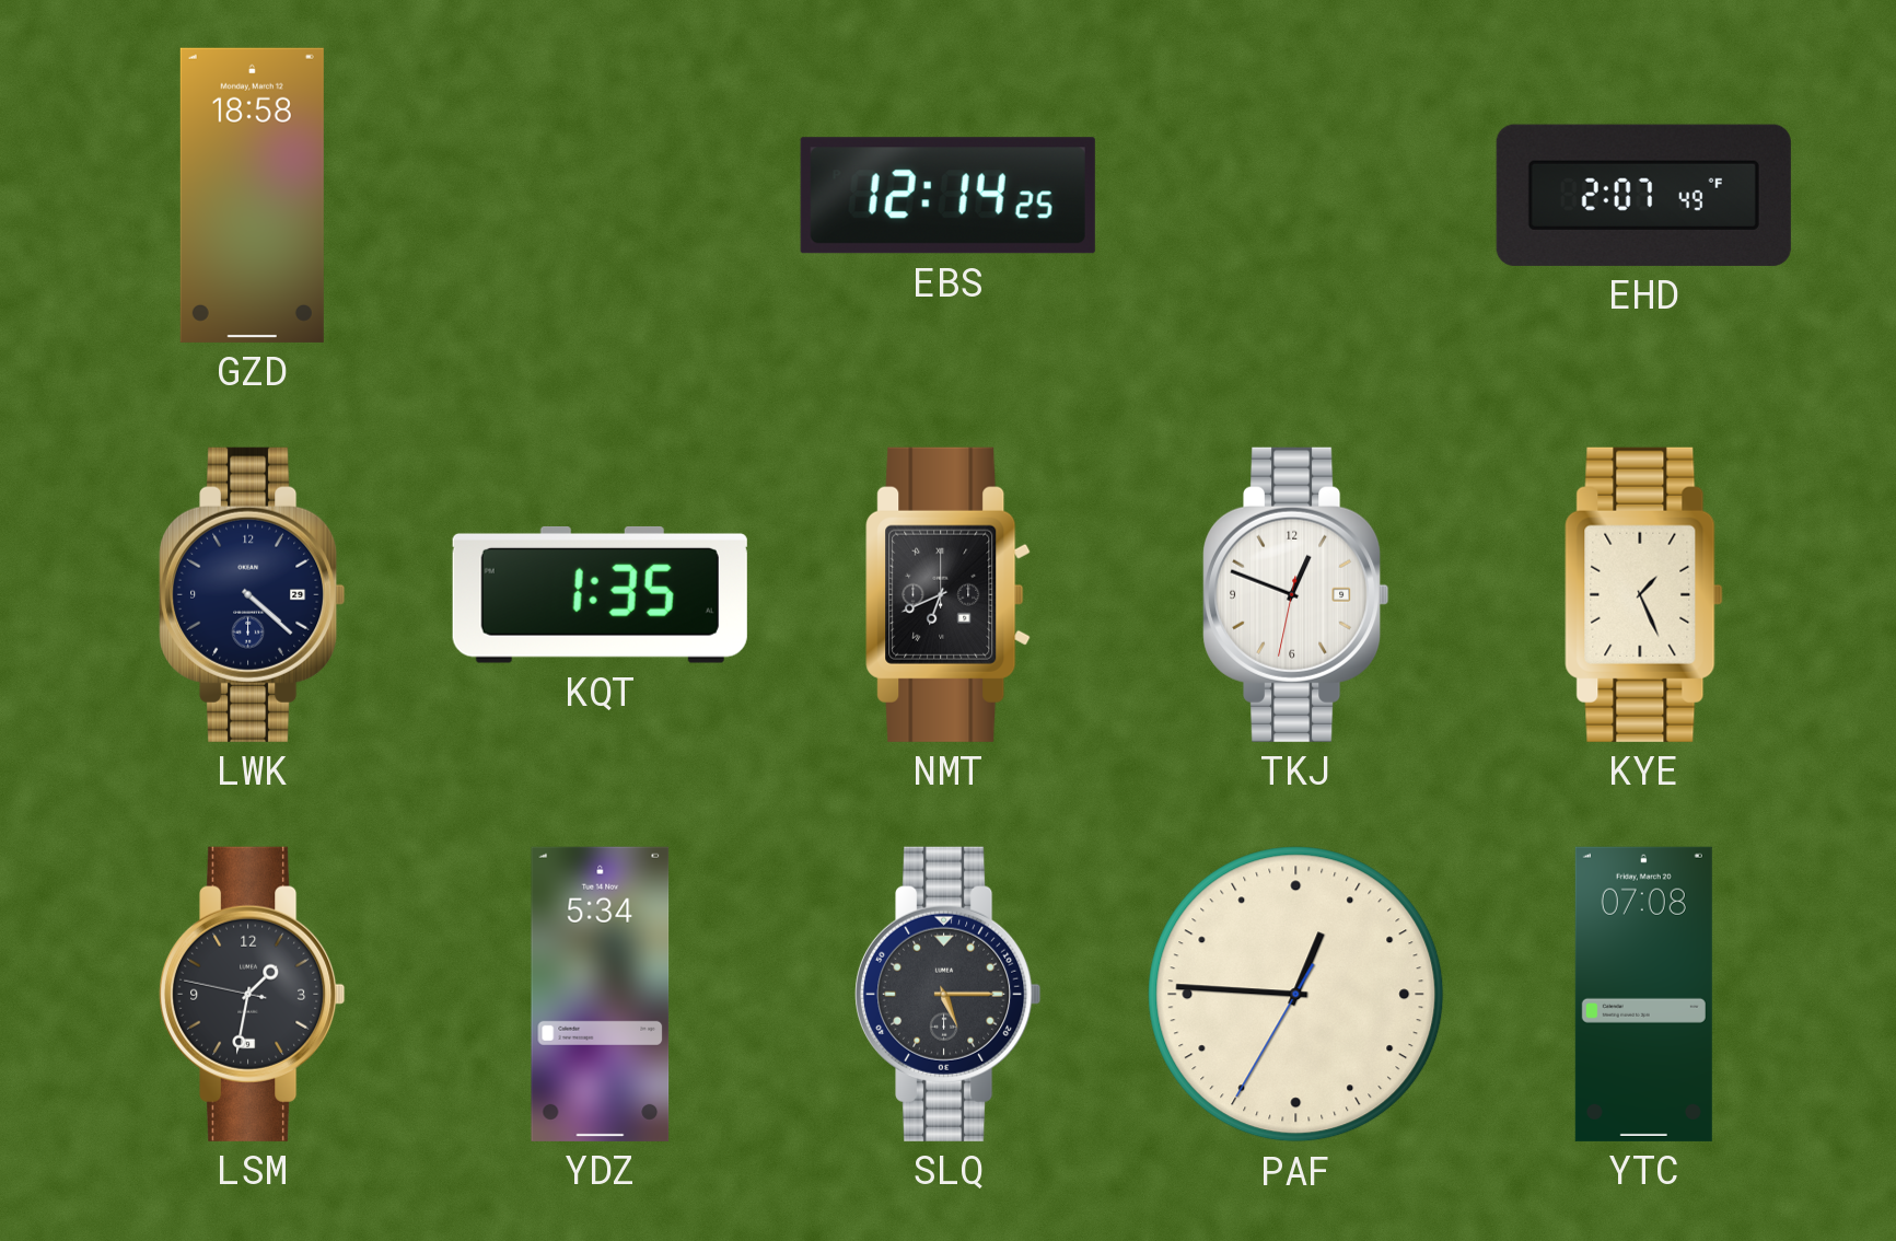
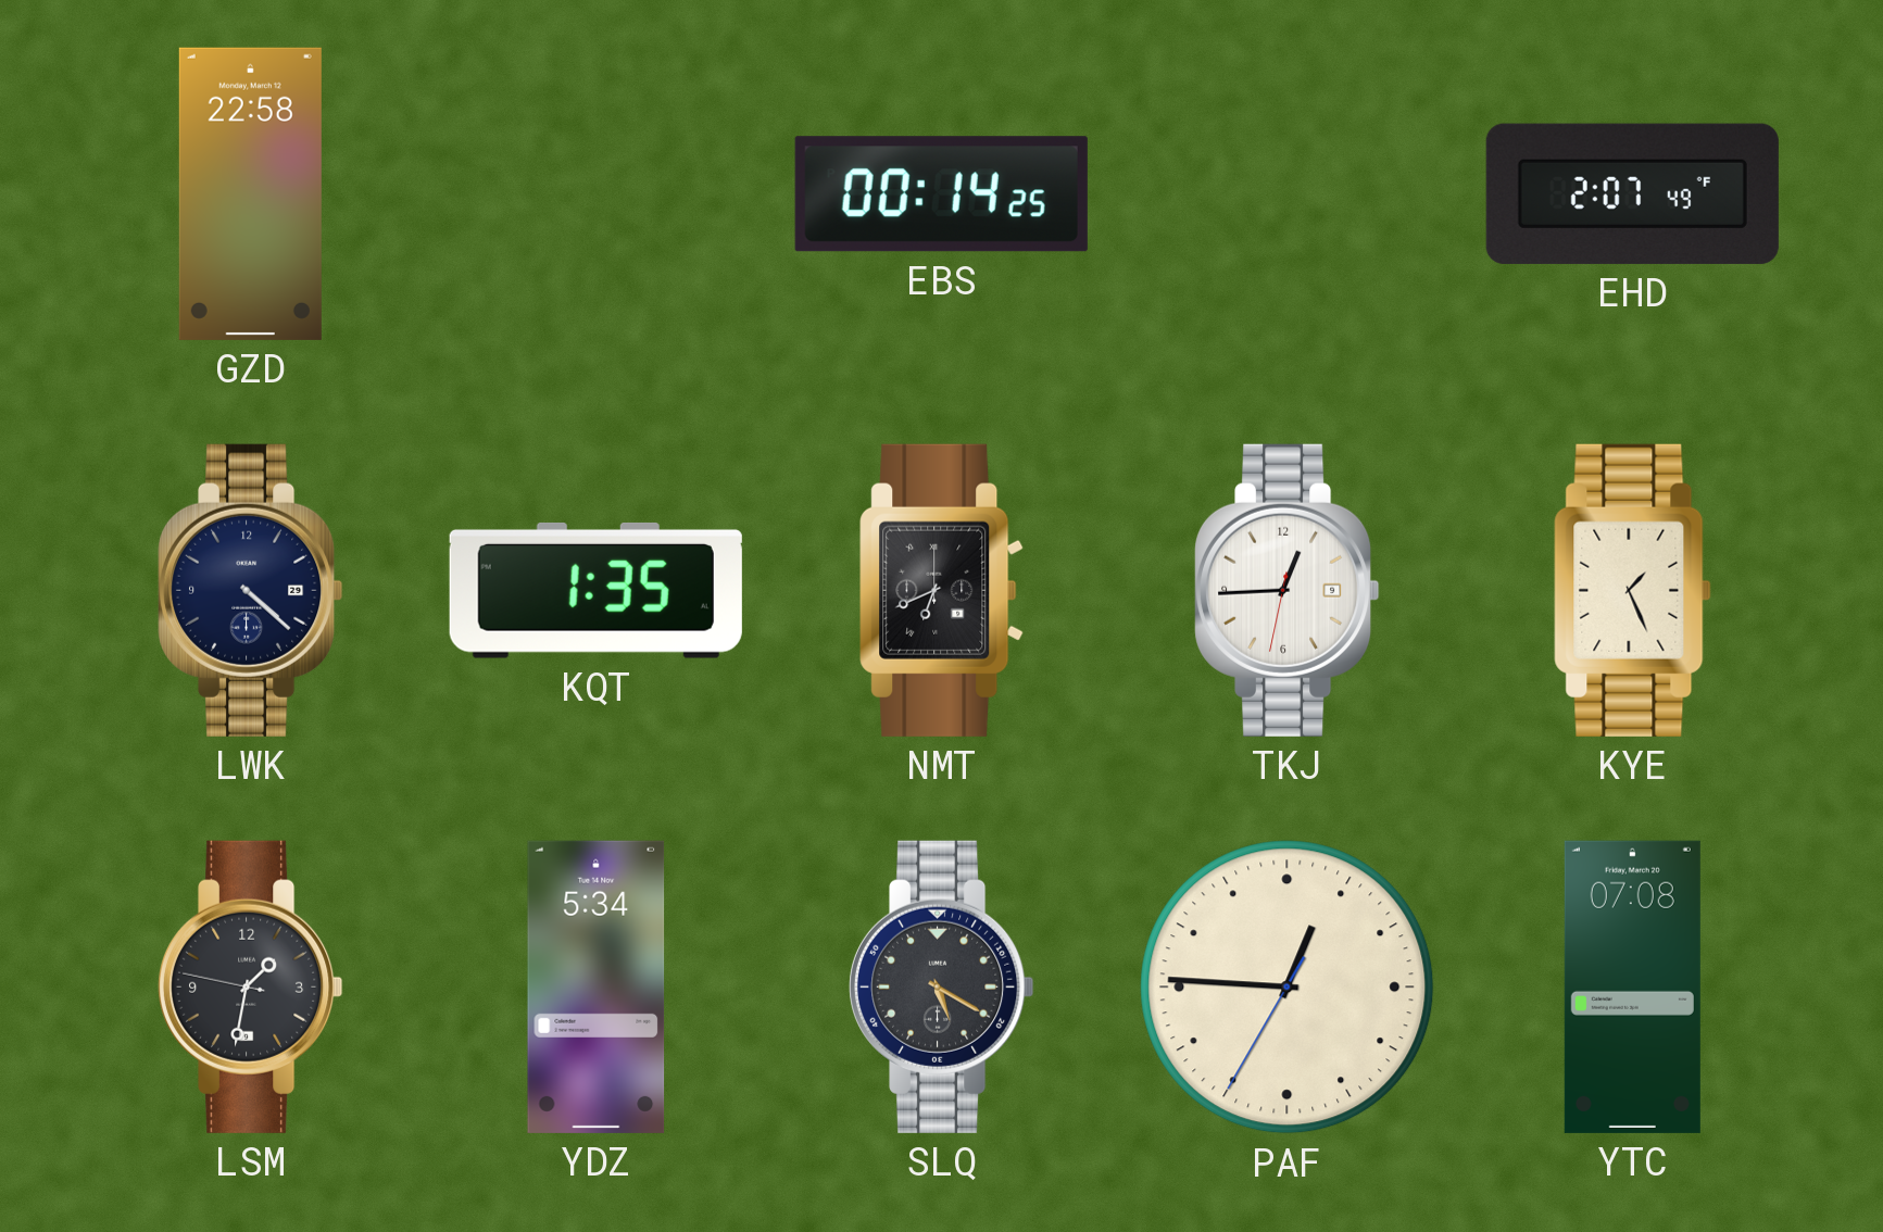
GZD: 18:58 -> 22:58 (250, 193)
EBS: 12:14 -> 00:14 (941, 194)
TKJ: 12:48 -> 12:44 (1288, 590)
SLQ: 5:15 -> 5:20 (942, 986)
